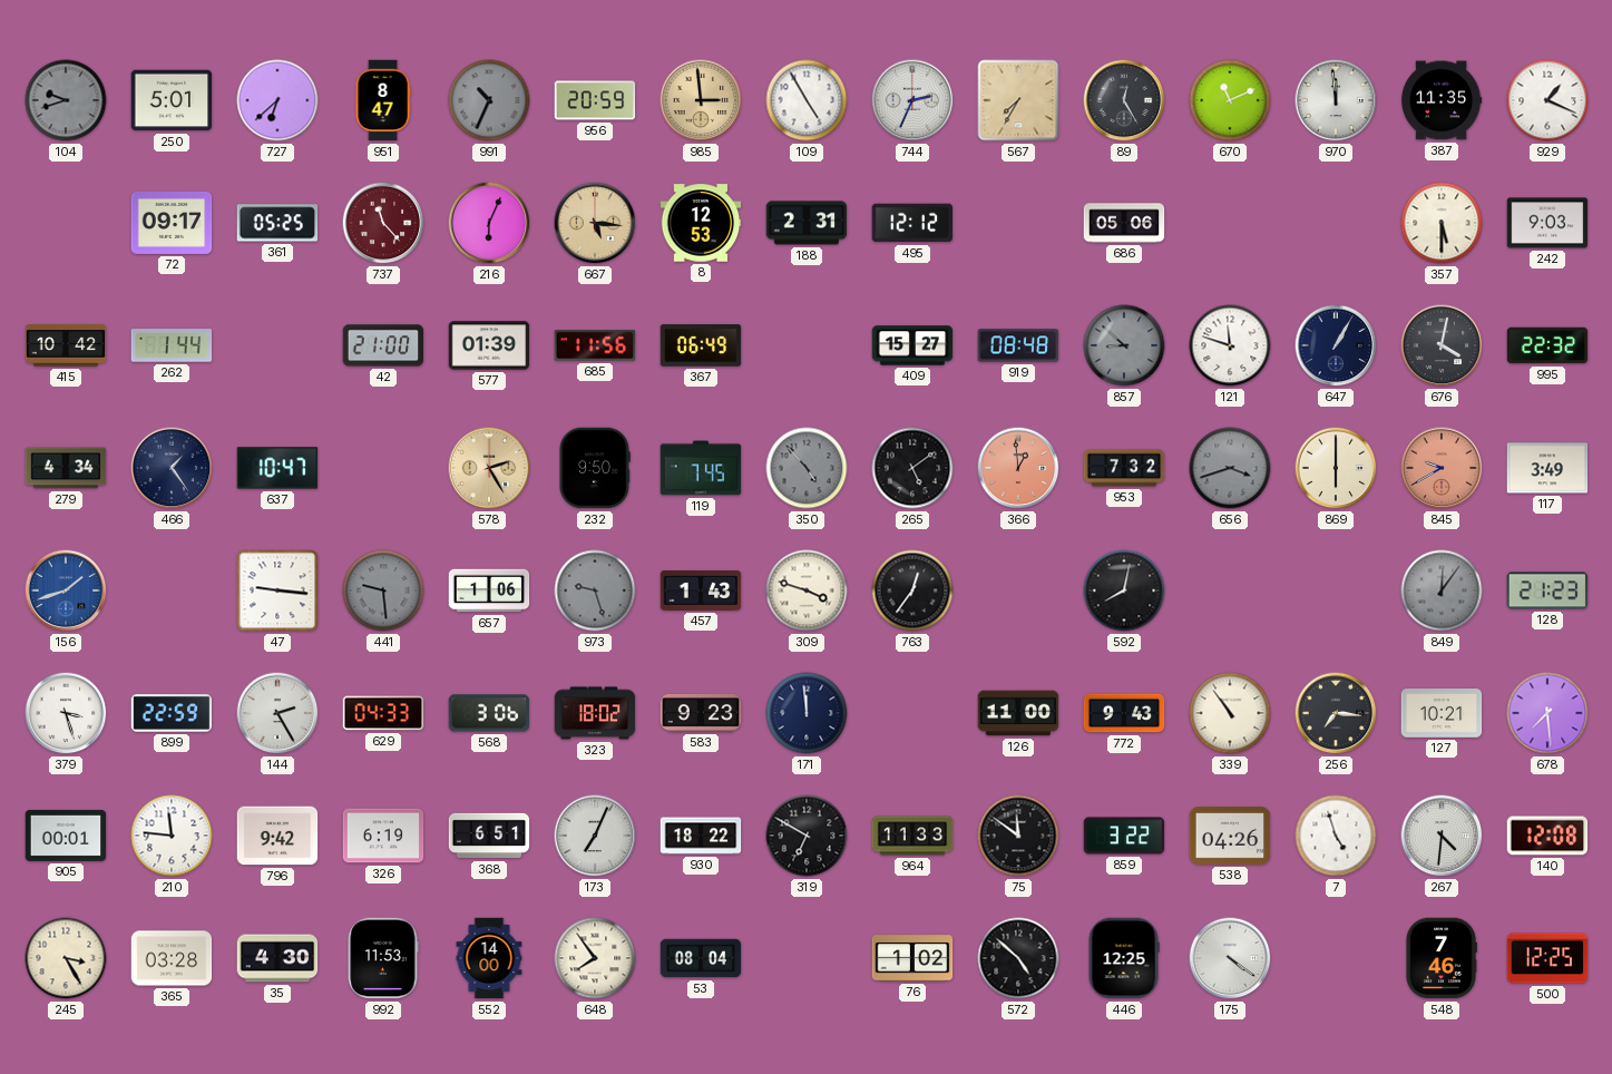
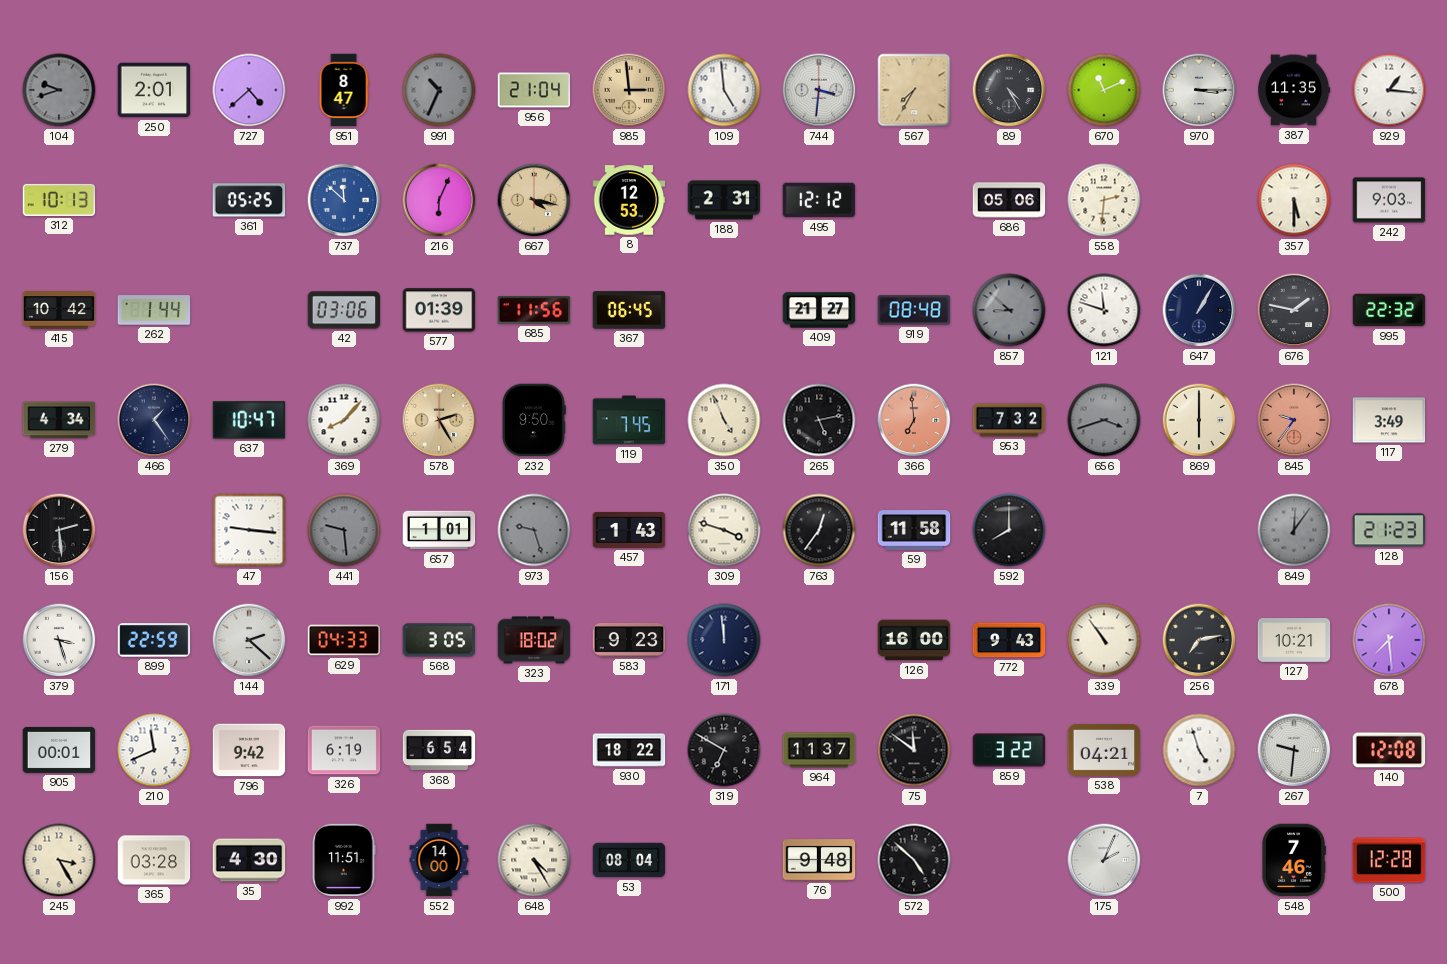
250: 5:01 -> 2:01 (154, 90)
727: 6:38 -> 4:38 (249, 90)
956: 20:59 -> 21:04 (534, 90)
109: 4:55 -> 4:59 (724, 90)
744: 2:34 -> 3:31 (819, 90)
89: 12:25 -> 4:25 (1009, 90)
970: 11:59 -> 3:15 (1199, 90)
929: 1:19 -> 1:16 (1389, 90)
312: none -> 10:13 (59, 200)
72: 09:17 -> none (172, 223)
737: 11:23 -> 11:52 (344, 200)
737 dial: burgundy -> blue (344, 200)
667: 5:16 -> 4:17 (534, 200)
558: none -> 2:31 (1104, 200)
42: 21:00 -> 03:06 (344, 310)
367: 06:49 -> 06:45 (629, 310)
409: 15:27 -> 21:27 (819, 310)
676: 4:02 -> 1:47 (1294, 310)
369: none -> 8:07 (344, 420)
350: 4:53 -> 4:56 (724, 420)
350 dial: grey -> cream (724, 420)
265: 5:09 -> 5:13 (819, 420)
366: 12:59 -> 6:59 (914, 420)
845: 9:40 -> 9:36 (1294, 420)
156: 1:42 -> 2:29 (59, 530)
156 dial: blue -> black (59, 530)
657: 1:06 -> 1:01 (439, 530)
59: none -> 11:58 (914, 530)
592: 8:02 -> 8:00 (1009, 530)
144: 2:25 -> 2:22 (249, 640)
568: 3:06 -> 3:05 (439, 640)
126: 11:00 -> 16:00 (914, 640)
256: 7:16 -> 7:13 (1199, 640)
210: 11:46 -> 11:41 (154, 750)
368: 6:51 -> 6:54 (439, 750)
173: 7:04 -> none (595, 836)
964: 11:33 -> 11:37 (819, 750)
538: 04:26 -> 04:21 (1104, 751)
267: 4:31 -> 9:31 (1294, 750)
992: 11:53 -> 11:51 (344, 860)
648: 7:54 -> 4:25 (534, 860)
76: 1:02 -> 9:48 (819, 860)
446: 12:25 -> none (1124, 958)
175: 4:21 -> 2:04 (1104, 860)
500: 12:25 -> 12:28 (1389, 860)
